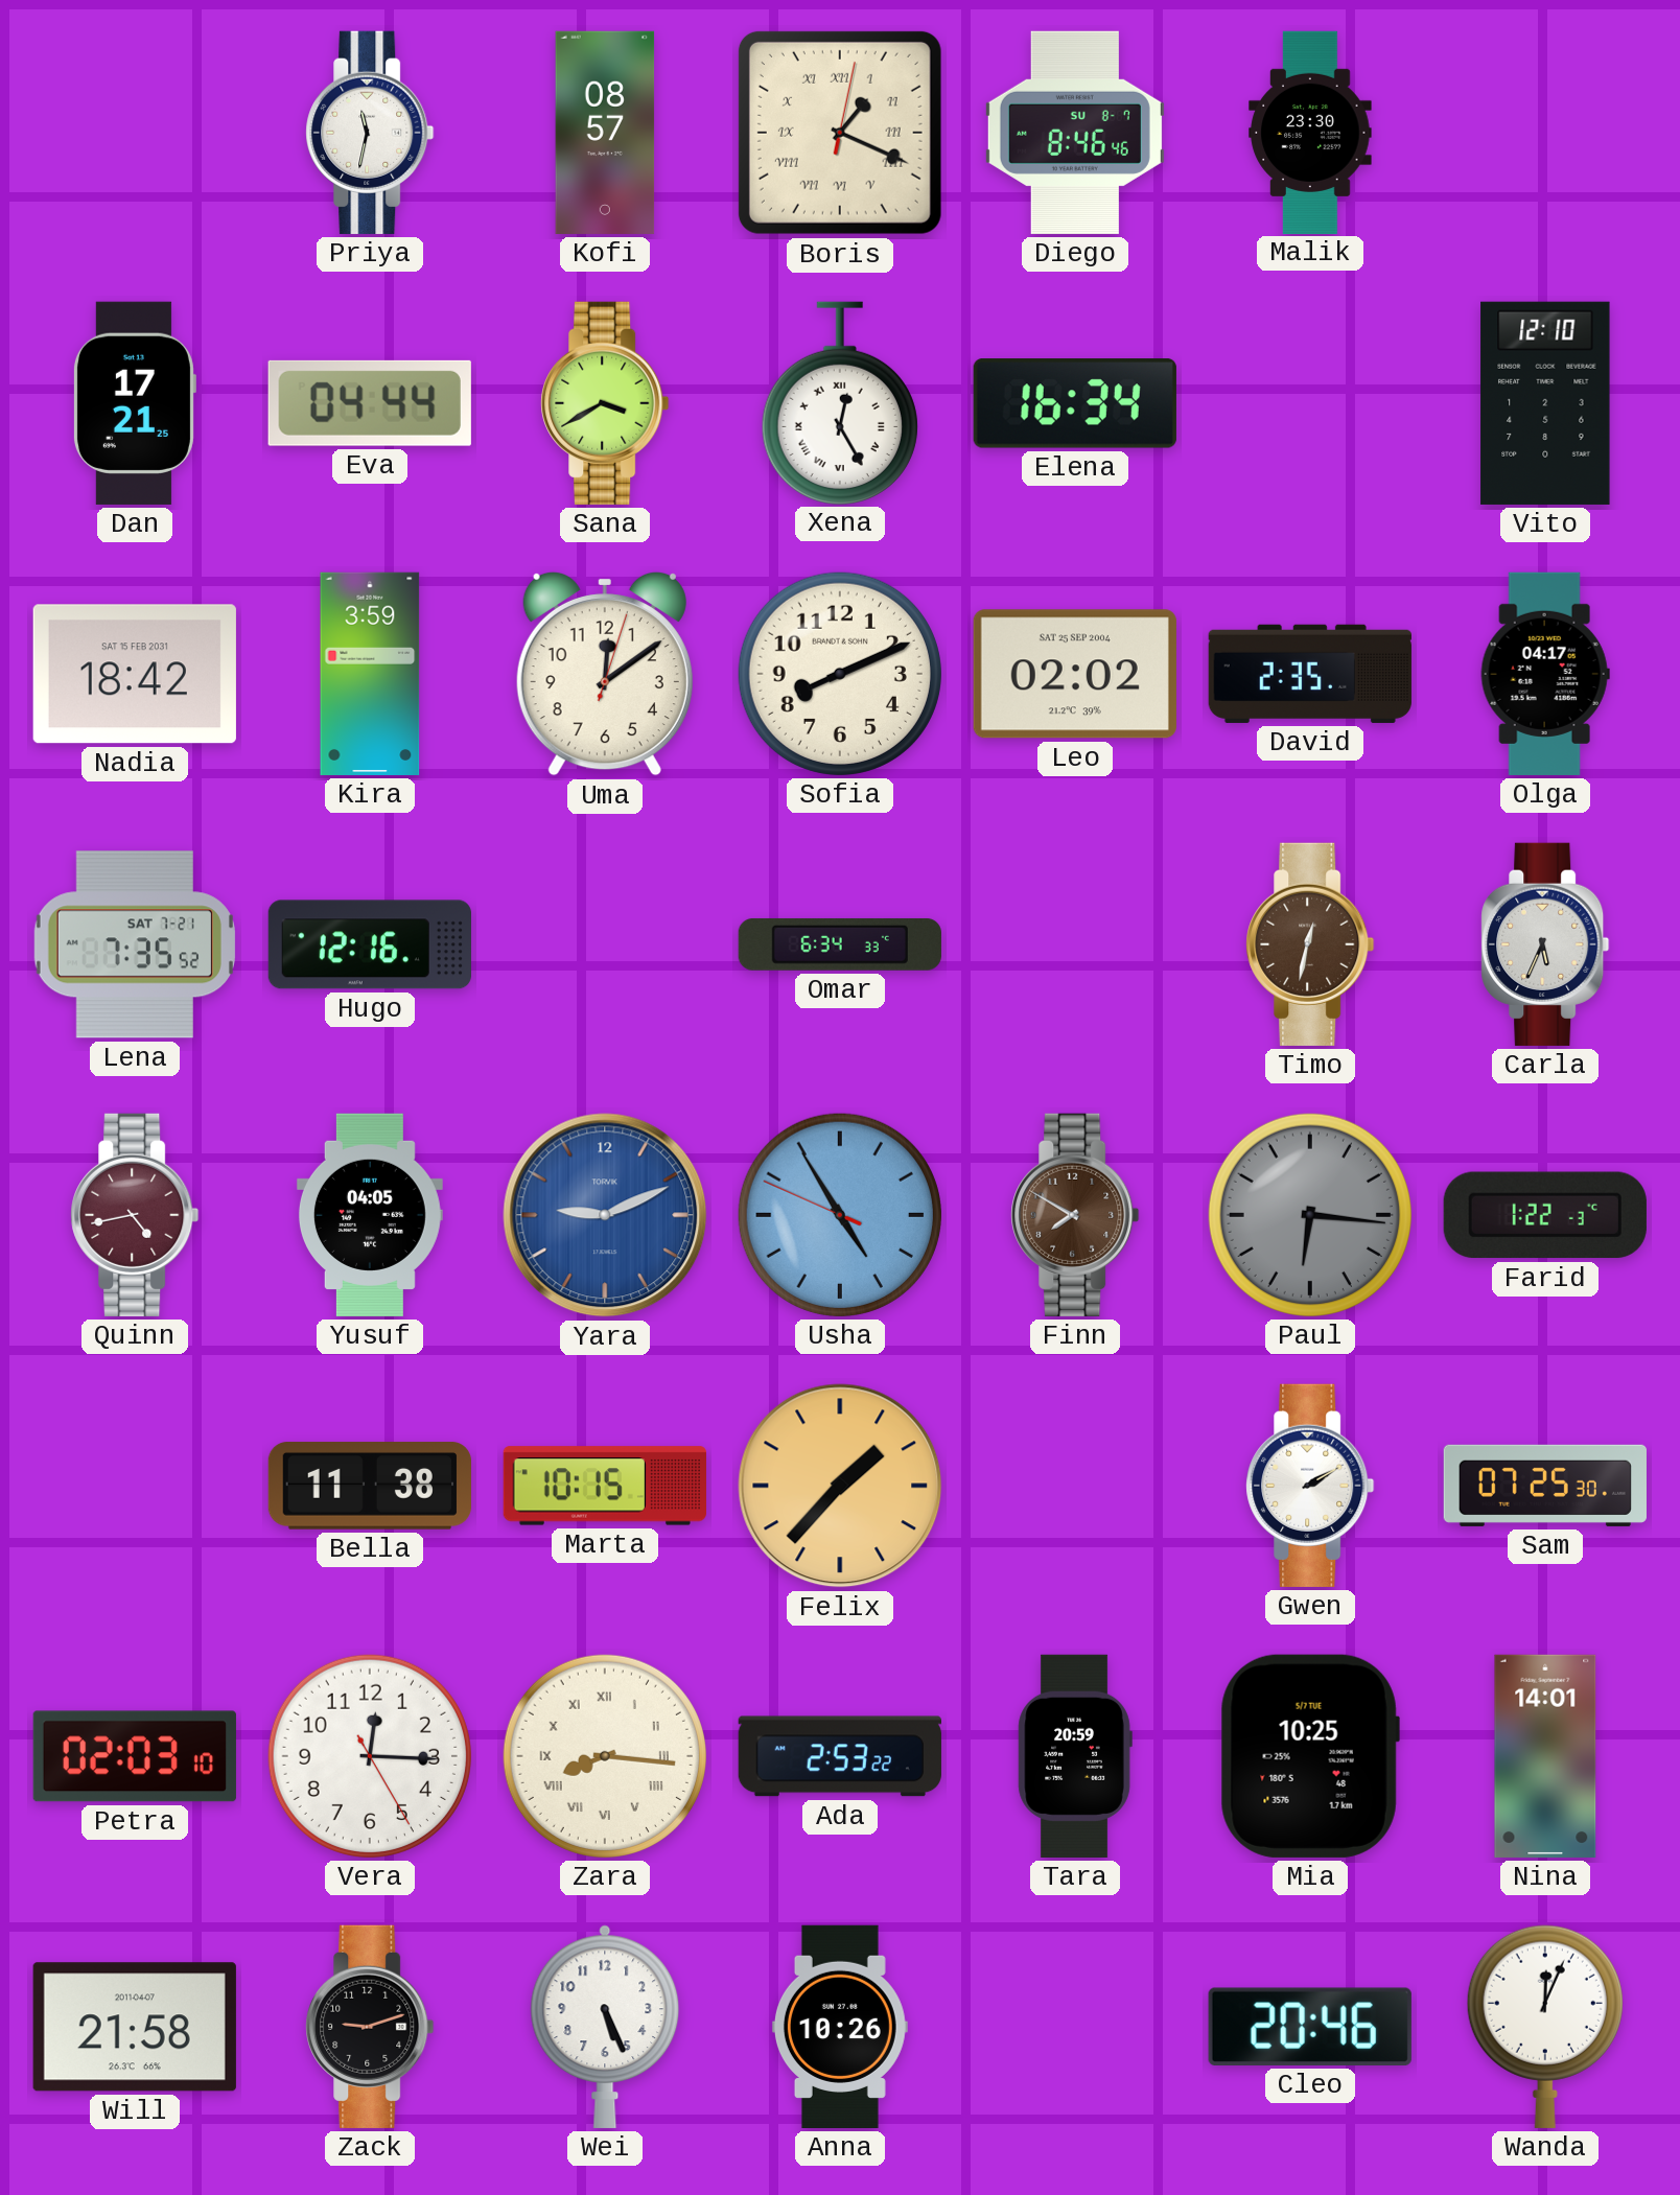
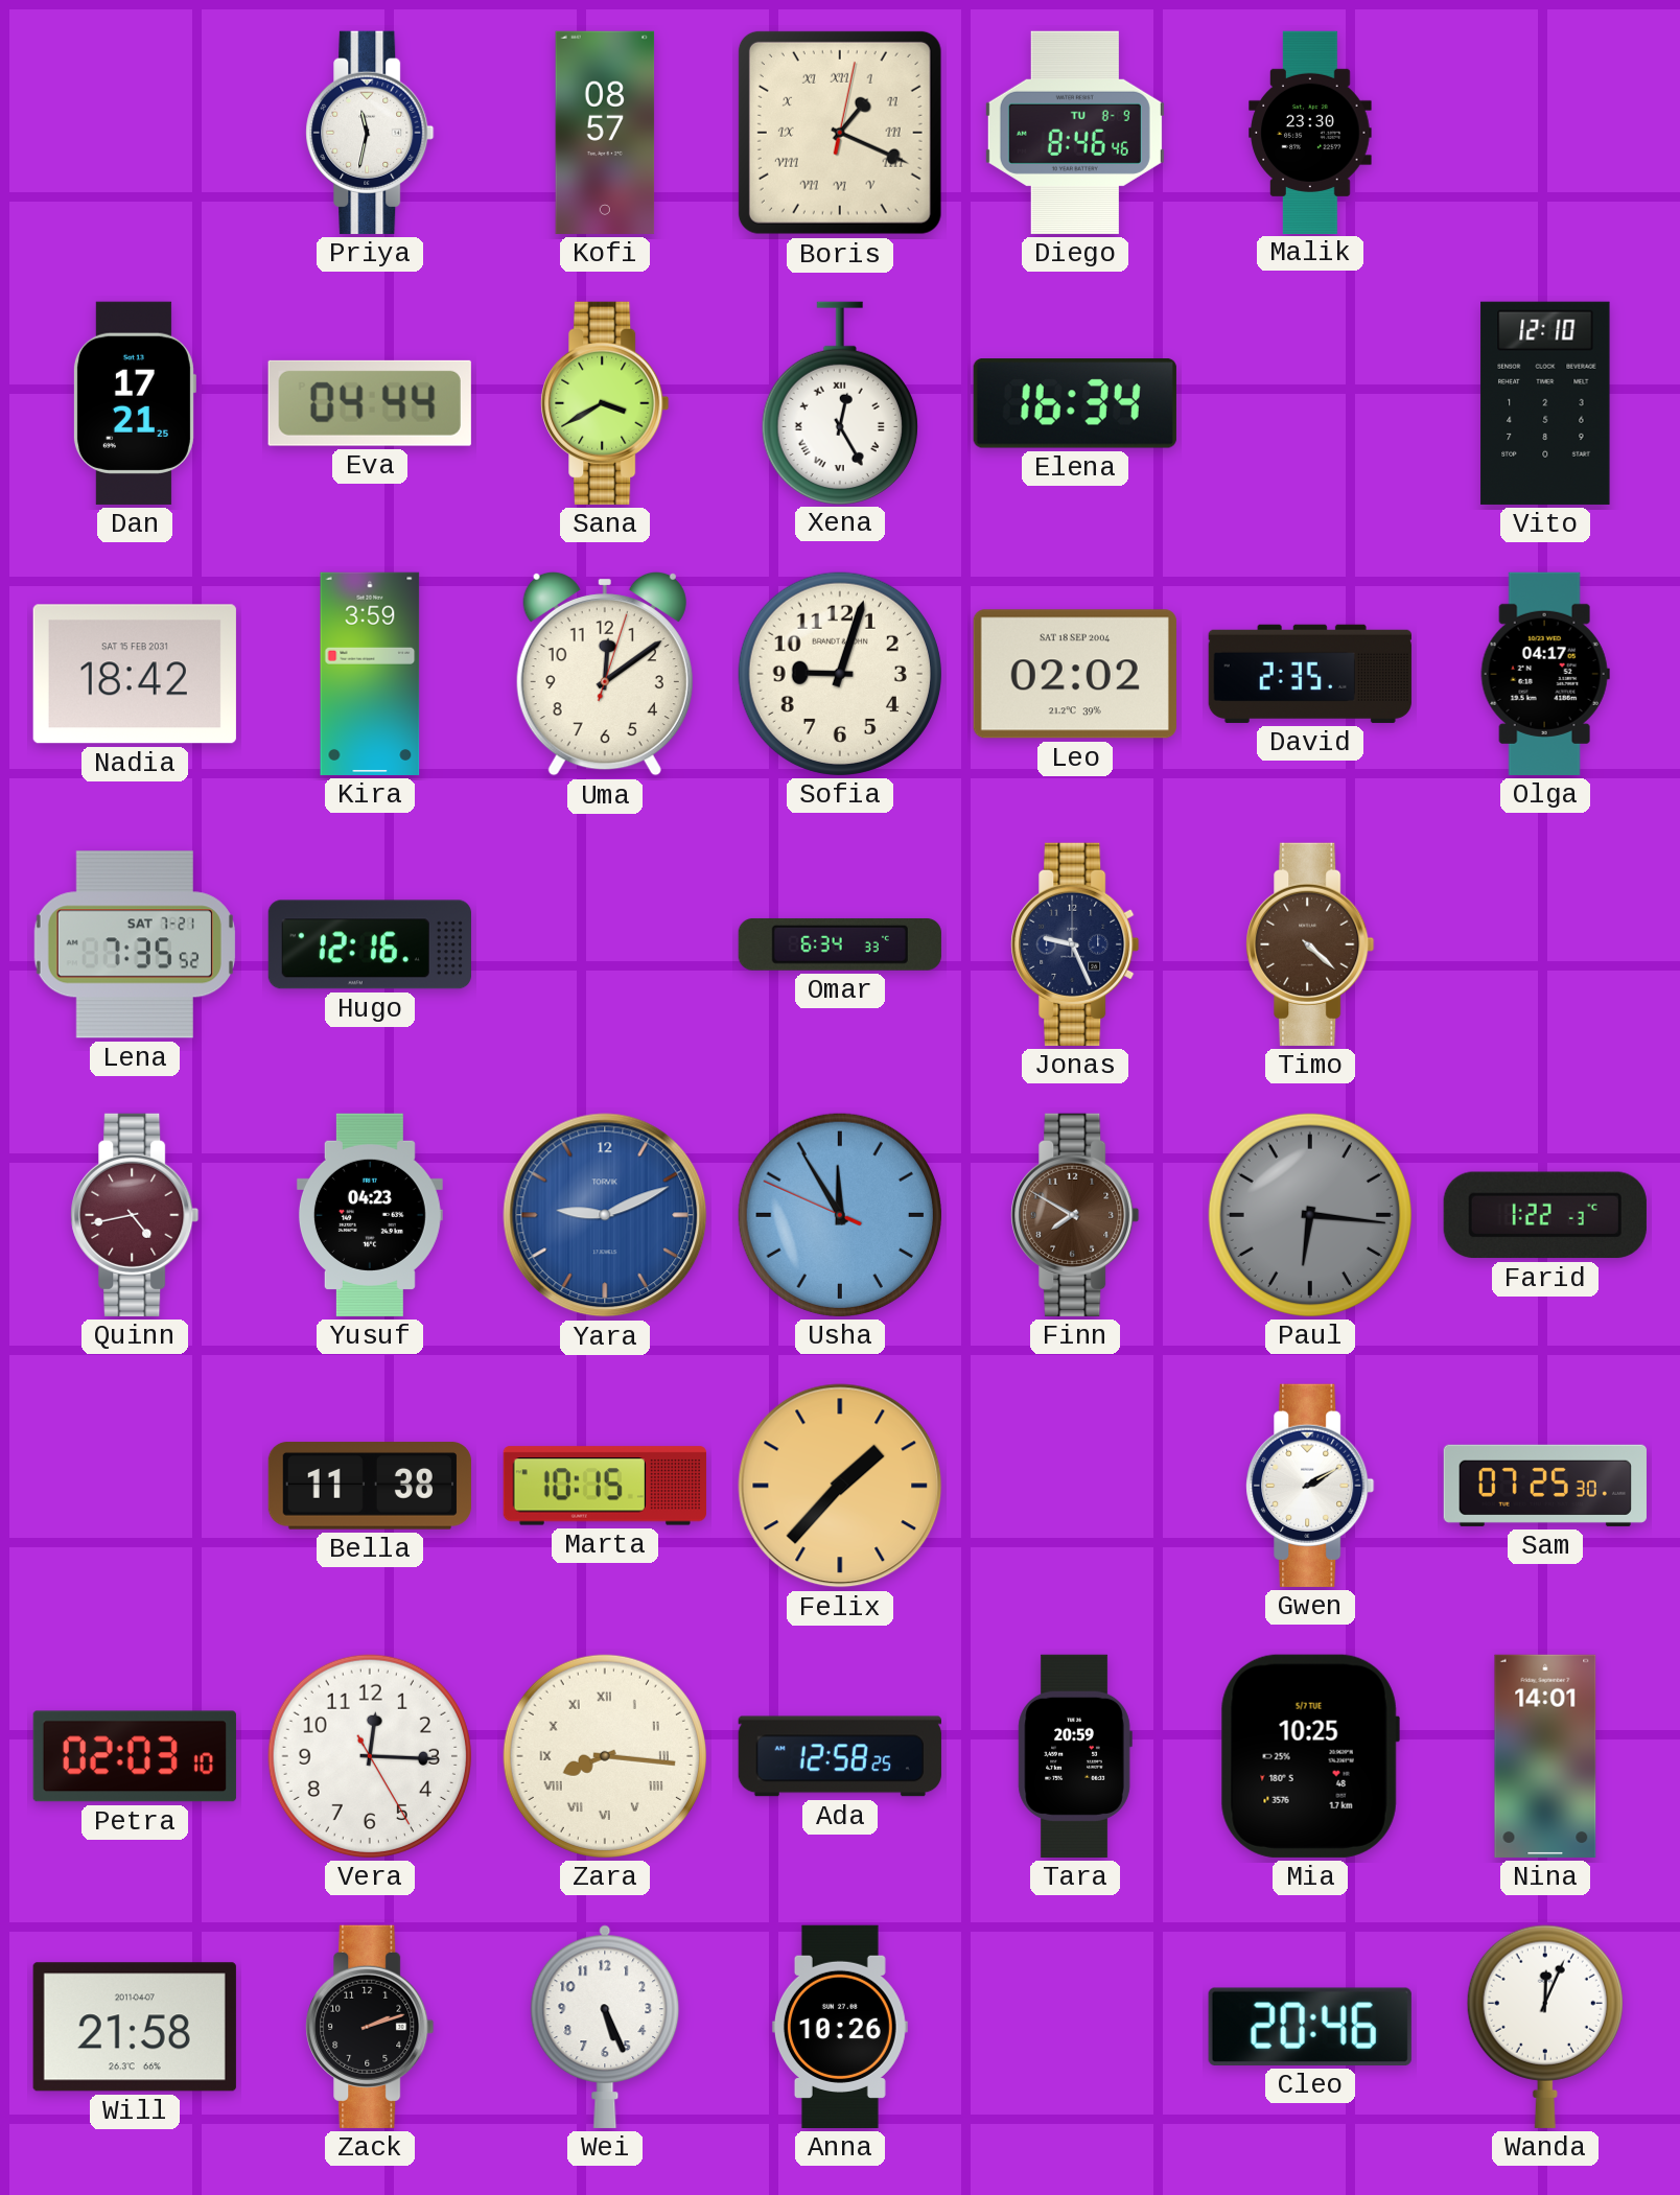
Diego date: SU 8-7 -> TU 8-9 (1075, 133)
Sofia: 8:11 -> 9:03 (840, 674)
Leo date: SAT 25 SEP 2004 -> SAT 18 SEP 2004 (1075, 674)
Jonas: none -> 9:26 (1075, 944)
Timo: 12:32 -> 4:22 (1310, 944)
Carla: 5:34 -> none (1545, 944)
Yusuf: 04:05 -> 04:23 (370, 1215)
Usha: 4:54 -> 11:54 (840, 1215)
Ada: 2:53 -> 12:58 (840, 1756)
Zack: 9:12 -> 2:12 (370, 2027)
